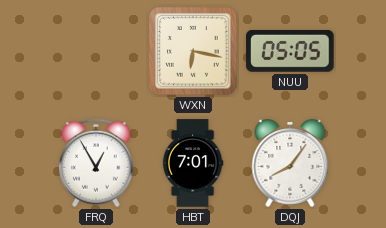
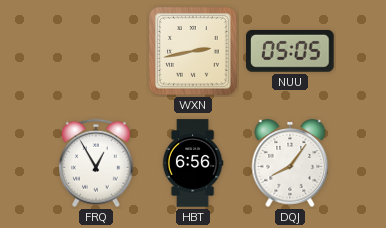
WXN: 6:17 -> 2:43 (193, 51)
HBT: 7:01 -> 6:56 (193, 163)
